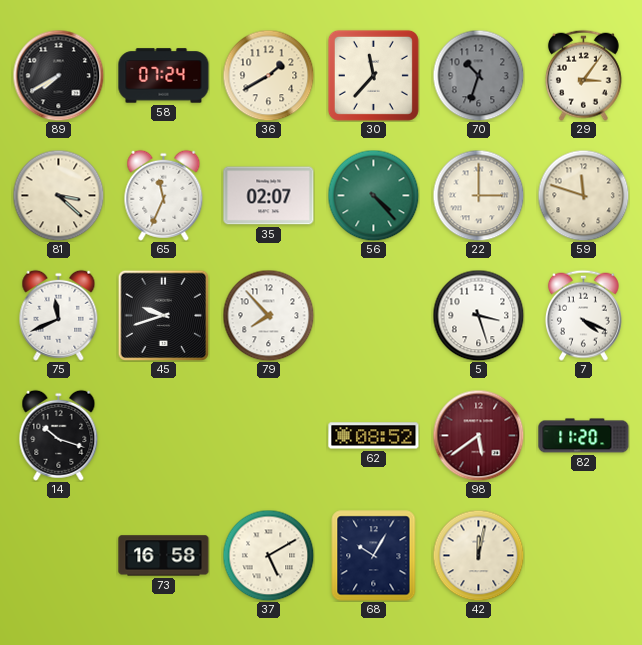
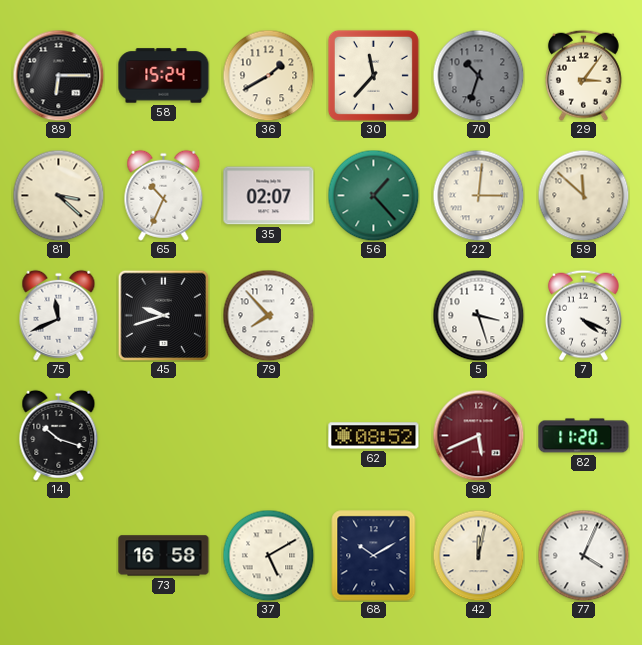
89: 7:40 -> 6:15 (58, 75)
58: 07:24 -> 15:24 (164, 76)
65: 11:34 -> 10:34 (164, 195)
56: 4:23 -> 1:23 (373, 195)
22: 3:00 -> 3:01 (478, 195)
59: 11:48 -> 11:52 (583, 195)
98: 5:39 -> 5:41 (478, 435)
68: 10:05 -> 10:10 (374, 556)
77: none -> 4:04 (583, 555)
